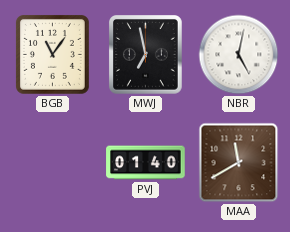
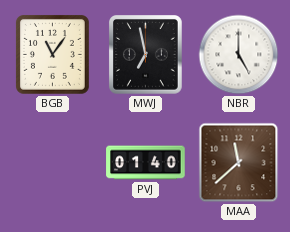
NBR: 5:02 -> 5:00 (239, 55)
MAA: 11:40 -> 11:38 (239, 163)
